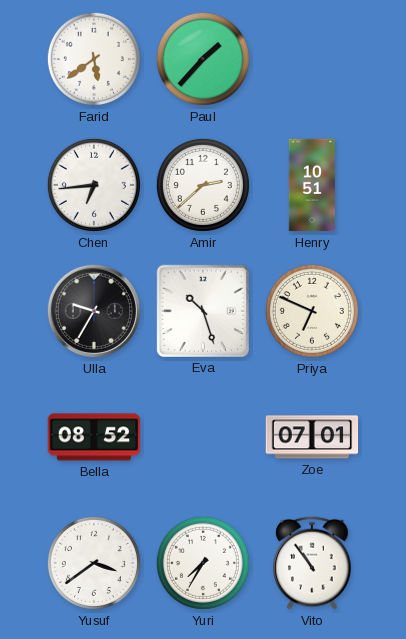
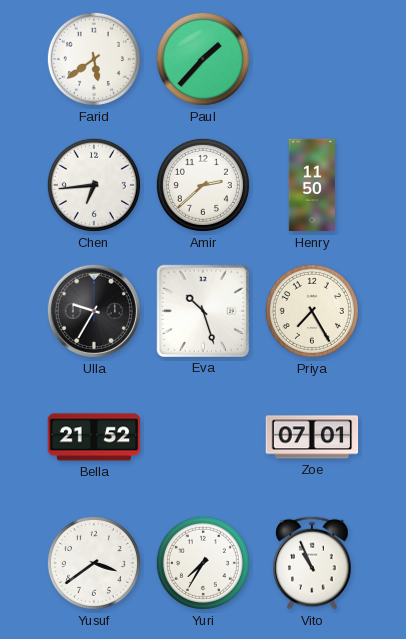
Henry: 10:51 -> 11:50 (311, 185)
Priya: 6:49 -> 7:25 (312, 311)
Bella: 08:52 -> 21:52 (94, 437)
Vito: 10:54 -> 10:56 (312, 563)
